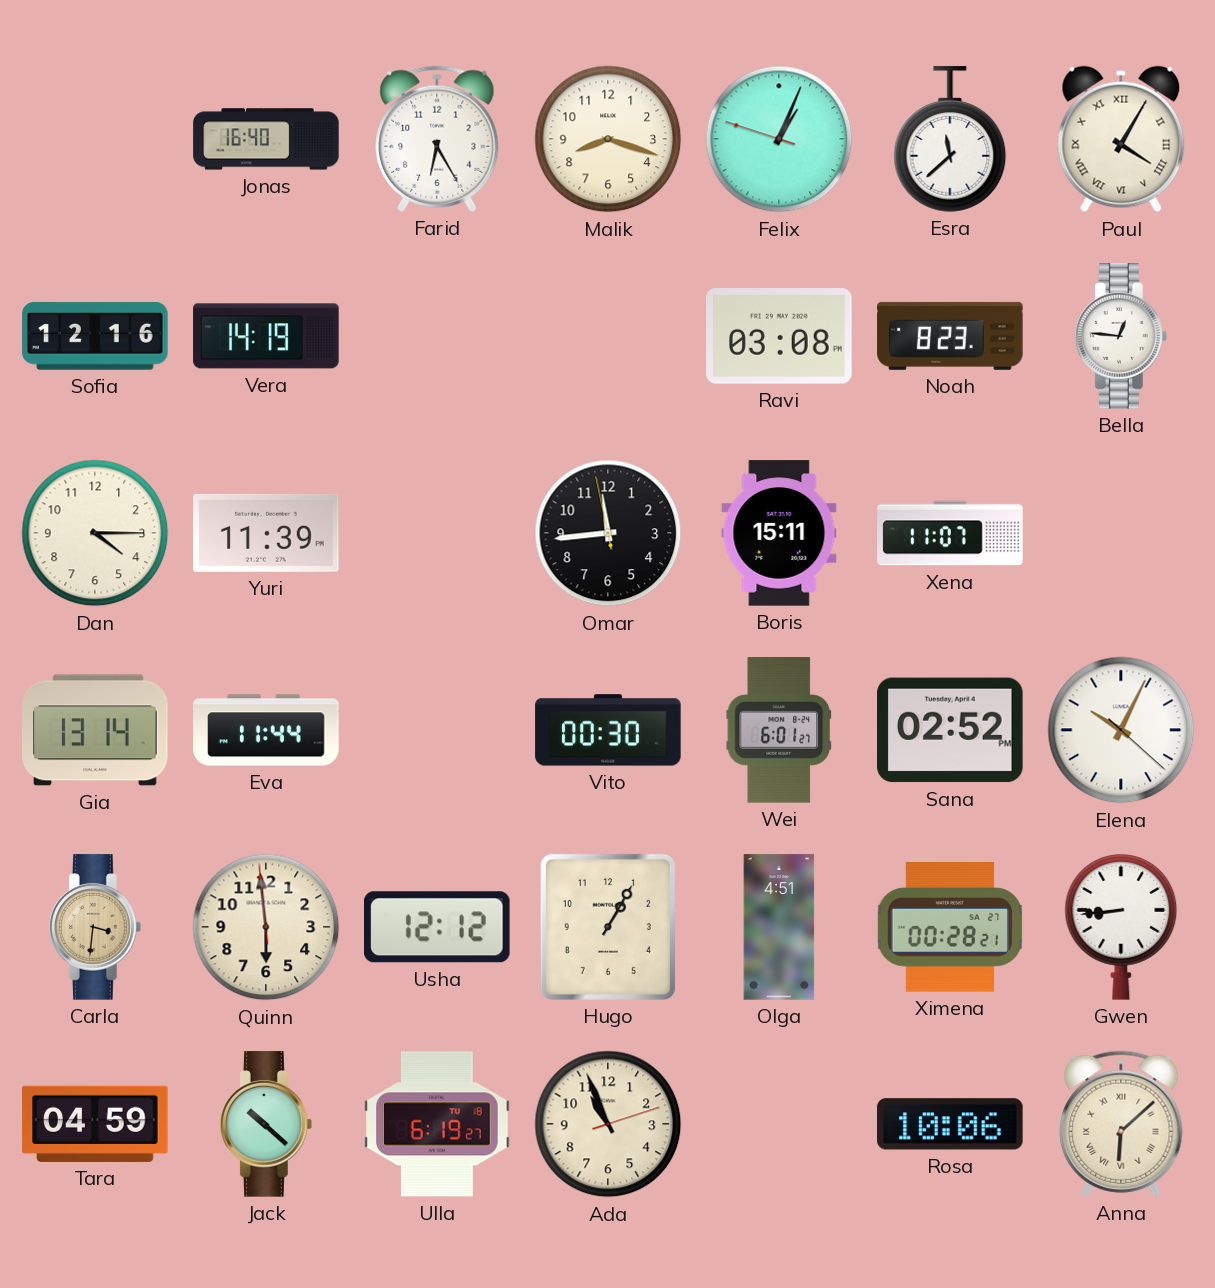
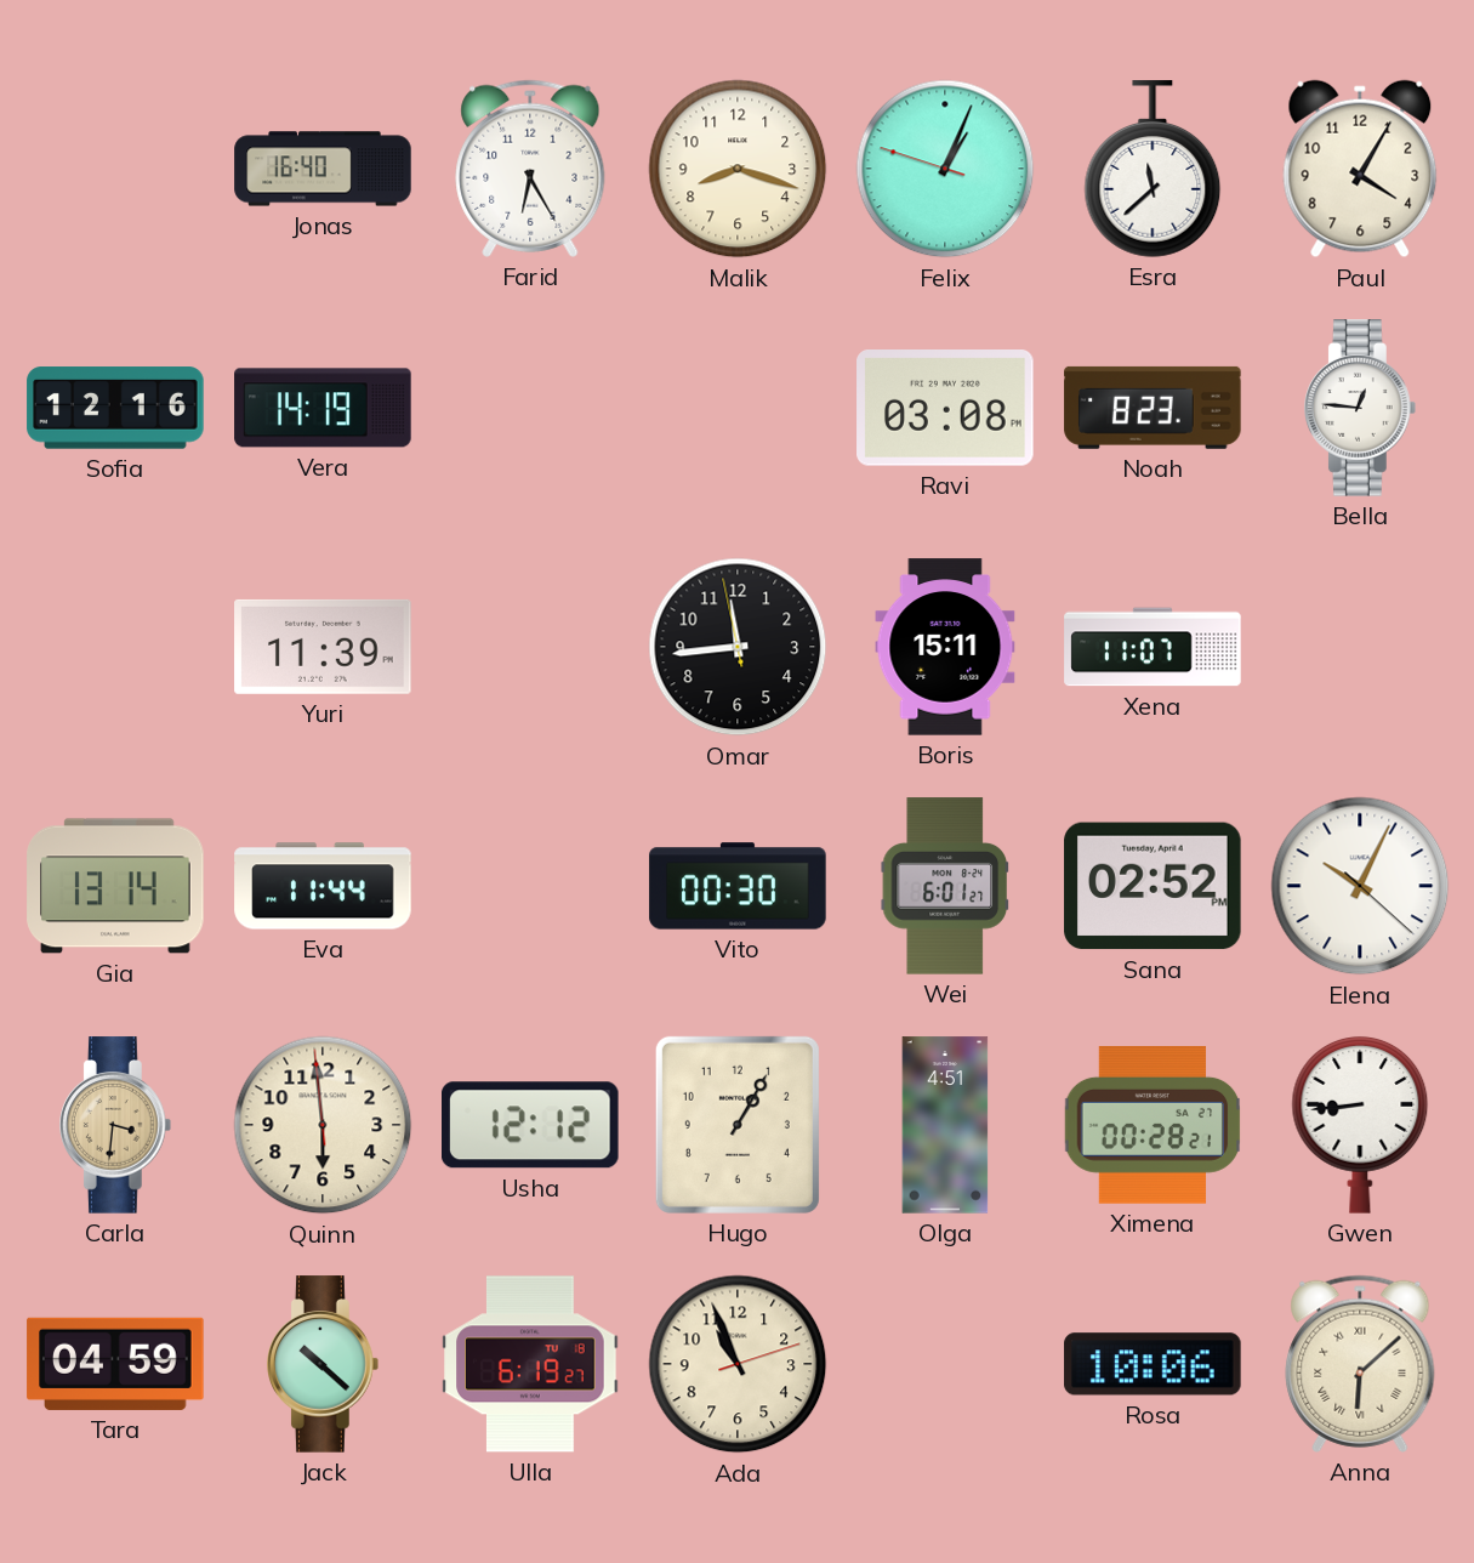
Paul numerals: Roman -> Arabic (1360, 169)
Dan: 4:15 -> none (95, 533)
